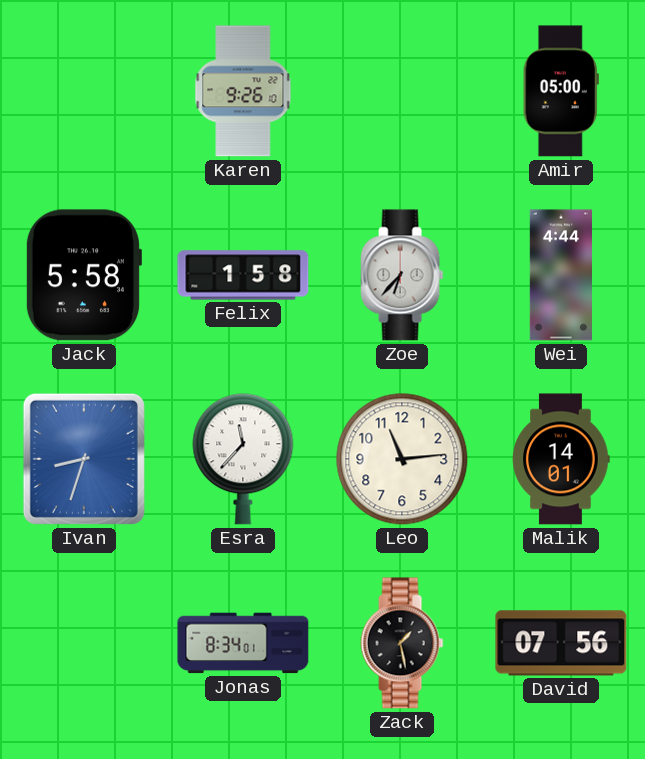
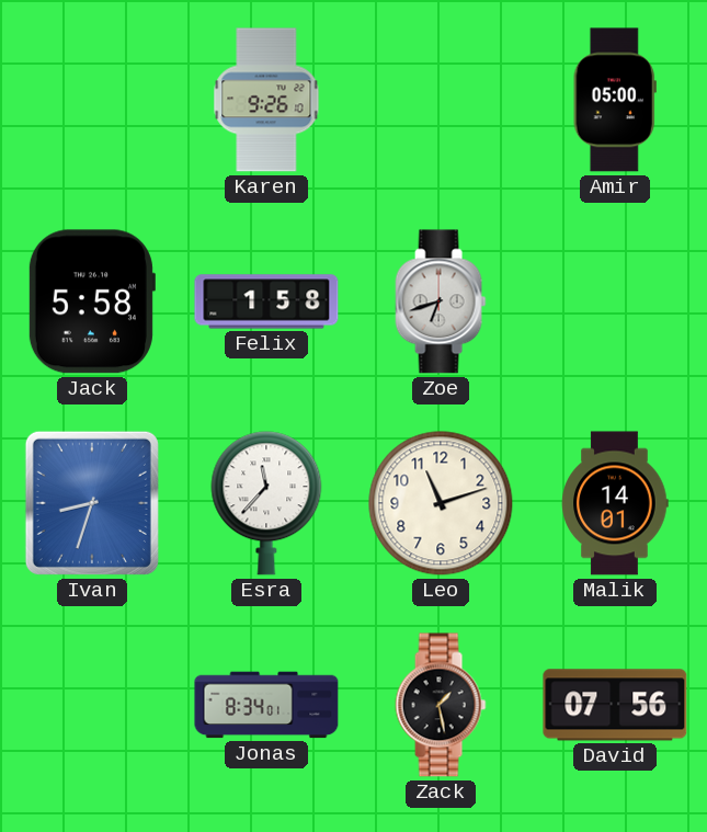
Zoe: 6:37 -> 6:42 (441, 301)
Wei: 4:44 -> none (560, 275)
Leo: 11:14 -> 11:12 (441, 503)
